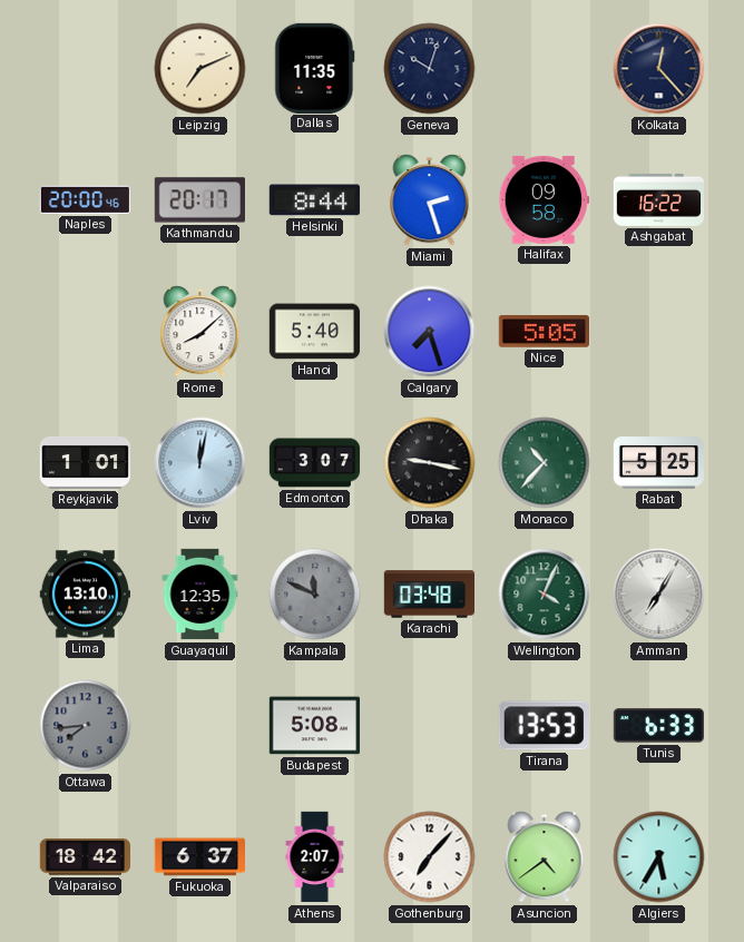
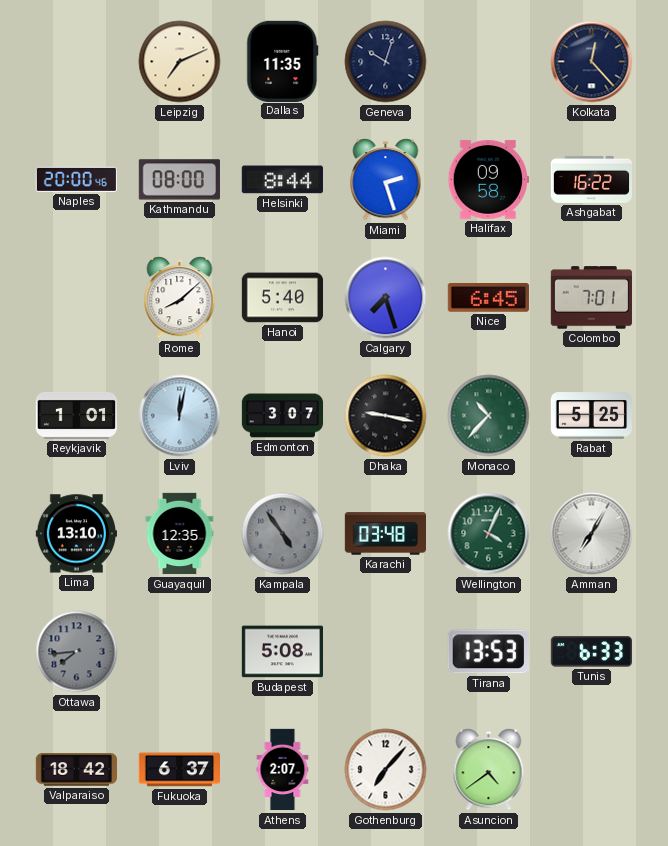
Kathmandu: 20:17 -> 08:00 (179, 180)
Nice: 5:05 -> 6:45 (488, 298)
Colombo: none -> 7:01 (591, 298)
Kampala: 11:49 -> 4:54 (283, 534)
Algiers: 5:35 -> none (659, 857)
